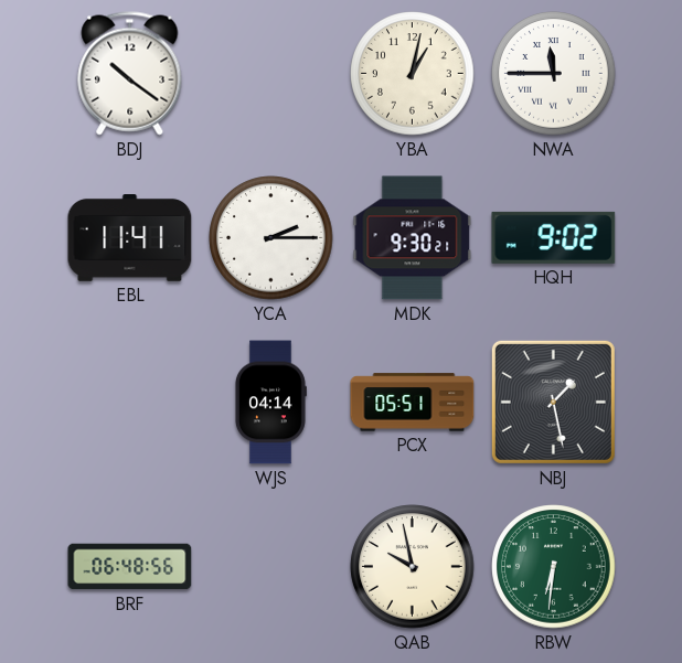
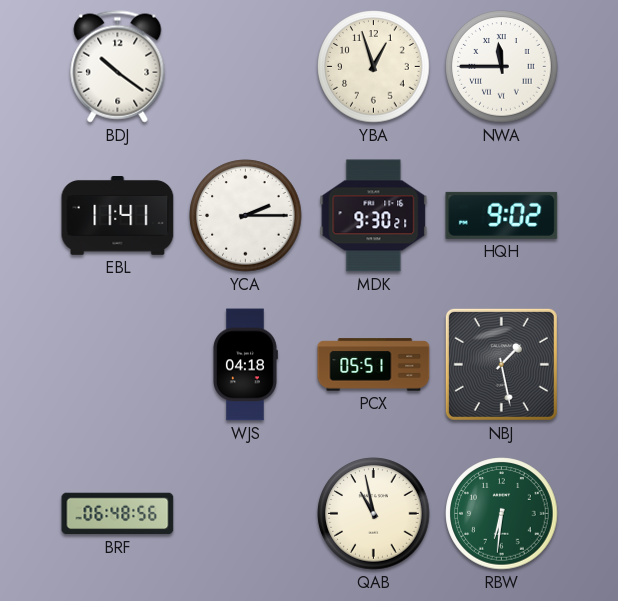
YBA: 1:02 -> 12:57 (374, 67)
WJS: 04:14 -> 04:18 (245, 365)
QAB: 9:58 -> 10:58 (374, 514)
